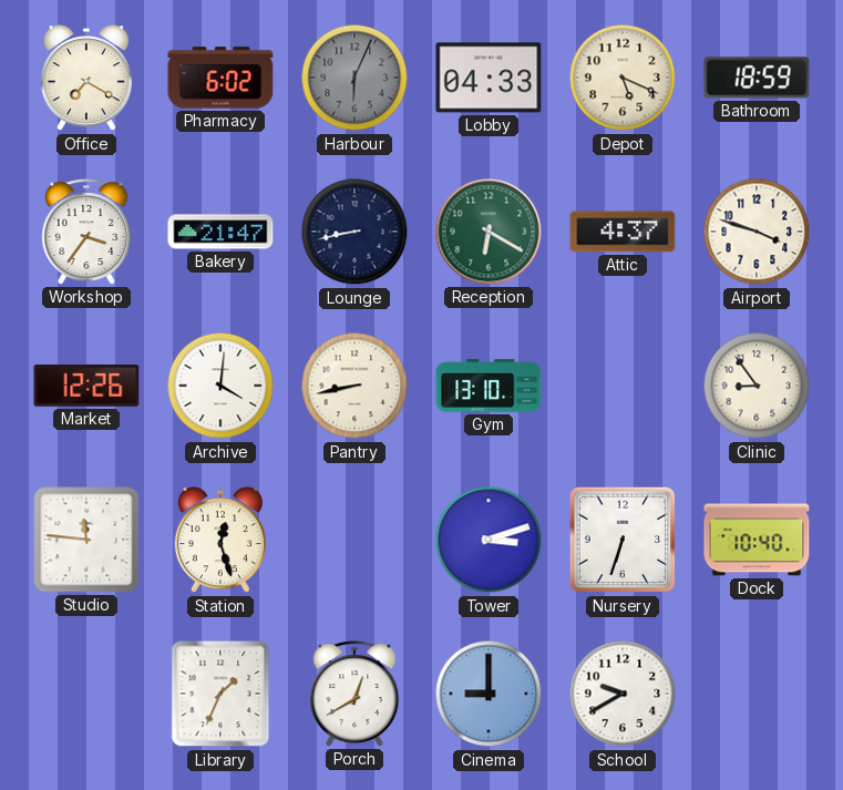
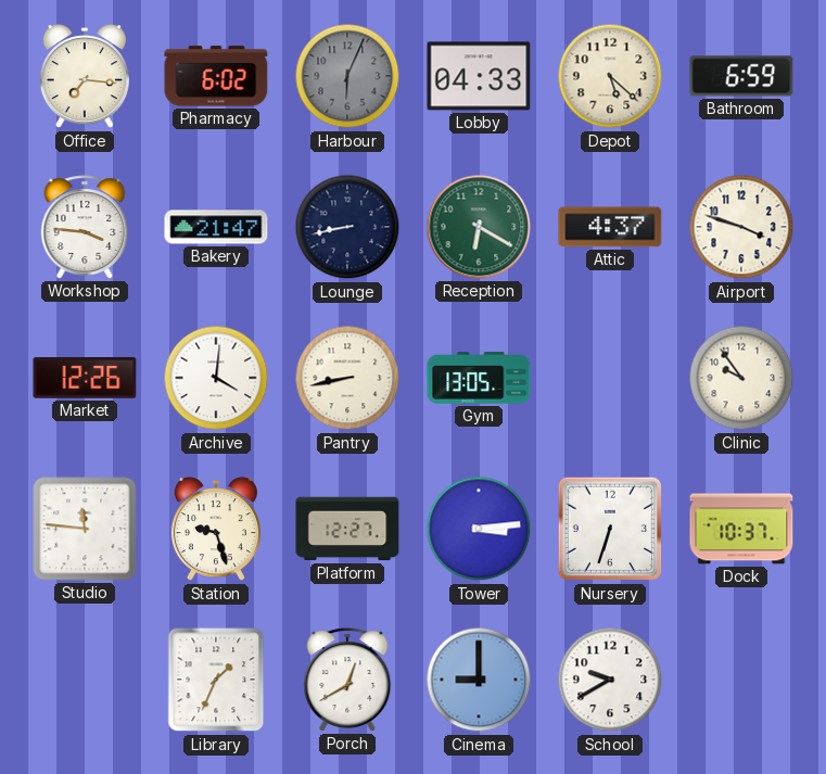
Office: 7:20 -> 7:16 (85, 77)
Depot: 5:19 -> 5:22 (610, 76)
Bathroom: 18:59 -> 6:59 (741, 76)
Workshop: 3:36 -> 3:46 (85, 227)
Gym: 13:10 -> 13:05 (479, 378)
Clinic: 8:54 -> 9:54 (741, 378)
Station: 12:27 -> 9:27 (216, 530)
Platform: none -> 12:27 (347, 529)
Tower: 3:12 -> 3:14 (479, 529)
Dock: 10:40 -> 10:37 (741, 529)
